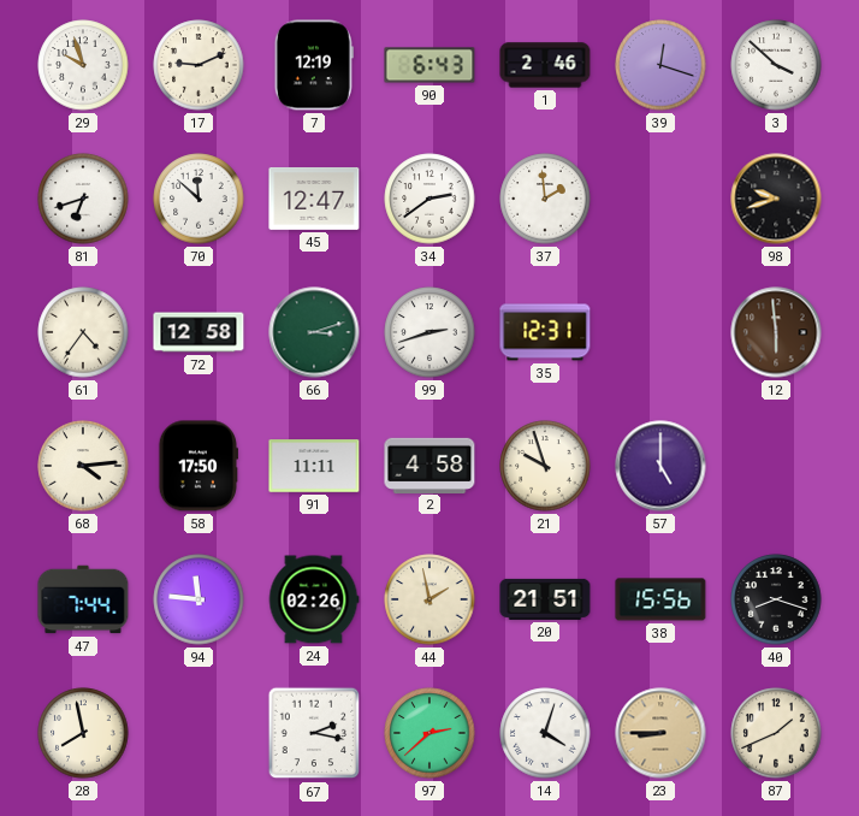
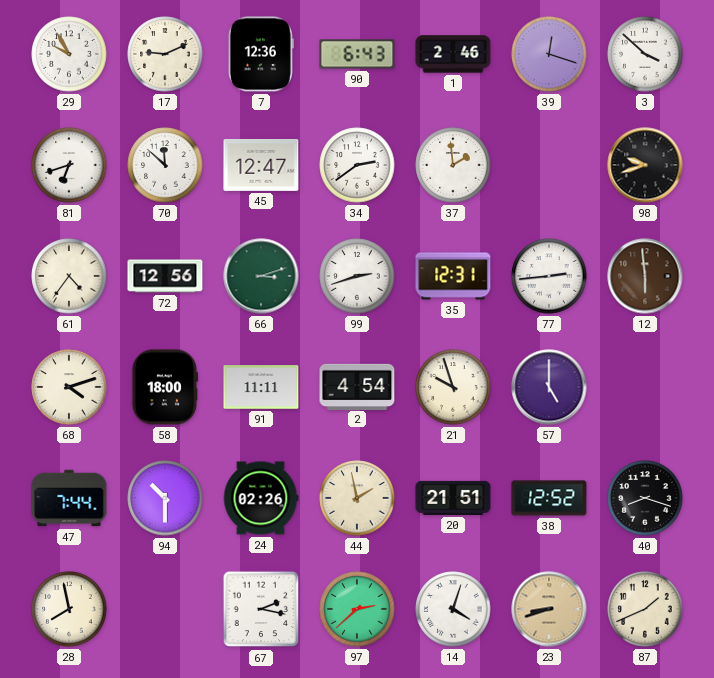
29: 9:57 -> 9:55 (69, 54)
7: 12:19 -> 12:36 (261, 54)
72: 12:58 -> 12:56 (165, 276)
77: none -> 2:44 (549, 276)
68: 4:14 -> 4:12 (69, 387)
58: 17:50 -> 18:00 (164, 387)
2: 4:58 -> 4:54 (357, 386)
94: 11:46 -> 10:30 (165, 498)
38: 15:56 -> 12:52 (549, 498)
23: 8:45 -> 8:42 (549, 609)
